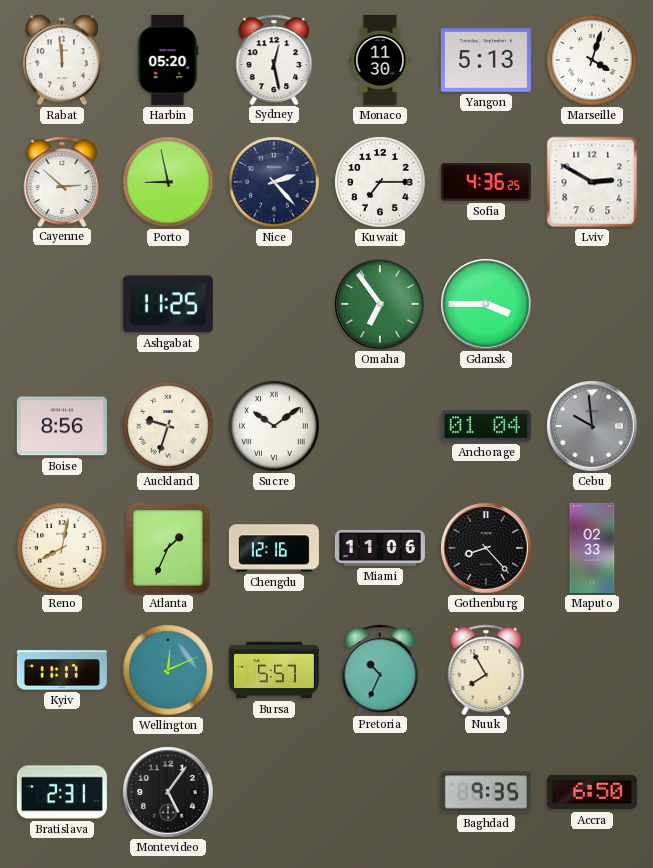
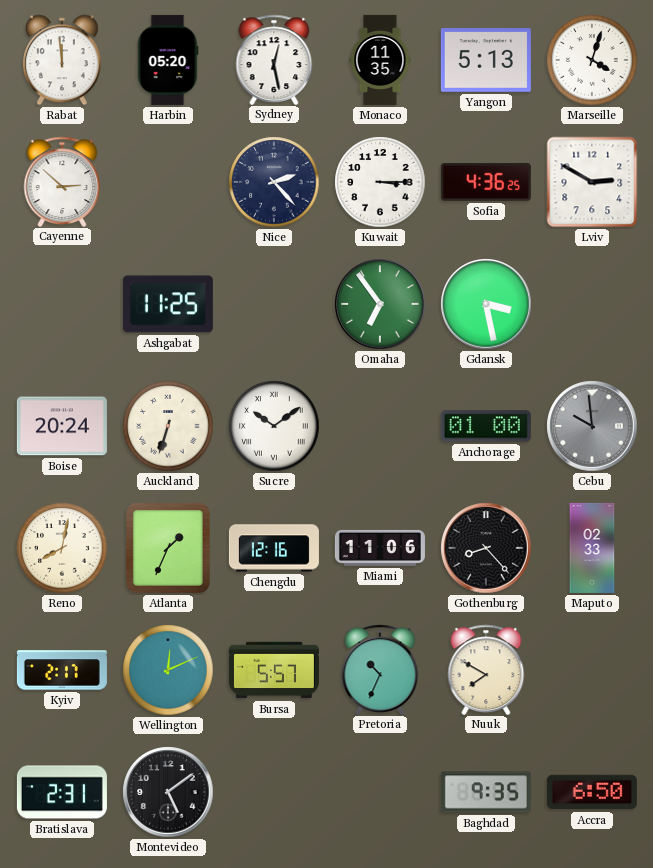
Monaco: 11:30 -> 11:35 (380, 60)
Porto: 8:58 -> none (168, 182)
Kuwait: 7:15 -> 3:15 (380, 182)
Gdansk: 3:45 -> 3:28 (486, 304)
Boise: 8:56 -> 20:24 (62, 426)
Auckland: 9:33 -> 6:33 (168, 426)
Anchorage: 01:04 -> 01:00 (486, 426)
Kyiv: 11:17 -> 2:17 (62, 670)
Nuuk: 7:55 -> 7:50 (486, 669)
Montevideo: 5:06 -> 5:09 (168, 792)
